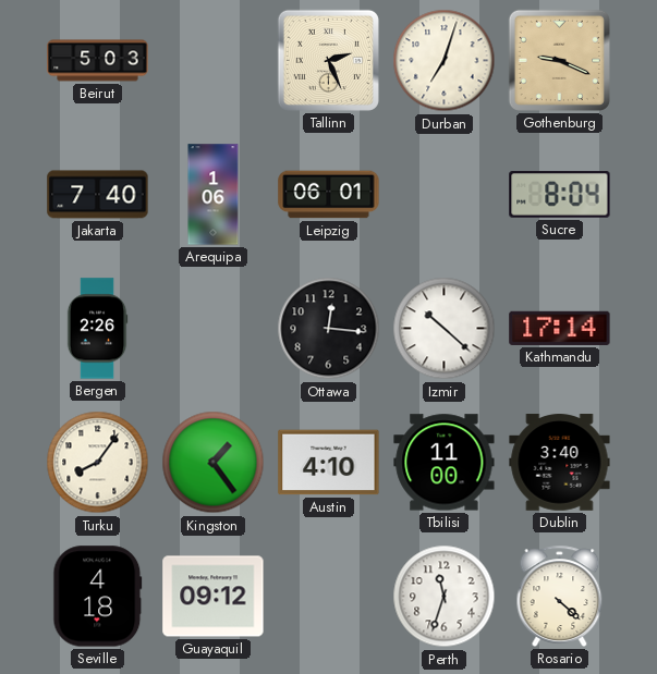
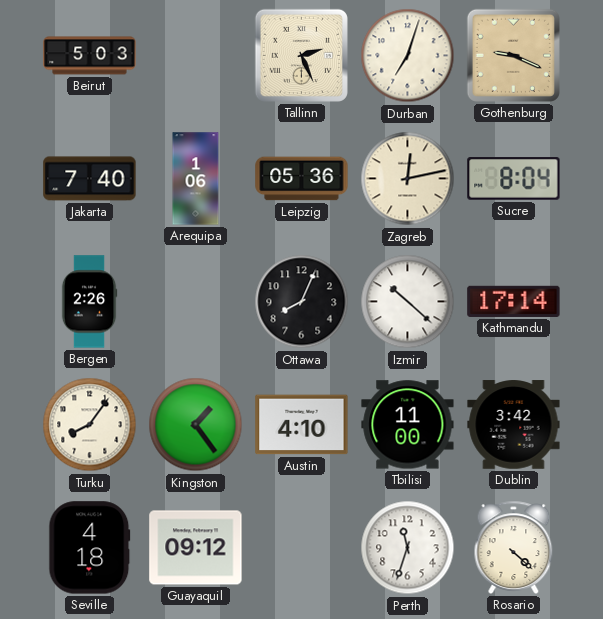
Leipzig: 06:01 -> 05:36 (302, 179)
Zagreb: none -> 12:13 (408, 179)
Ottawa: 12:16 -> 8:04 (302, 302)
Dublin: 3:40 -> 3:42 (514, 425)
